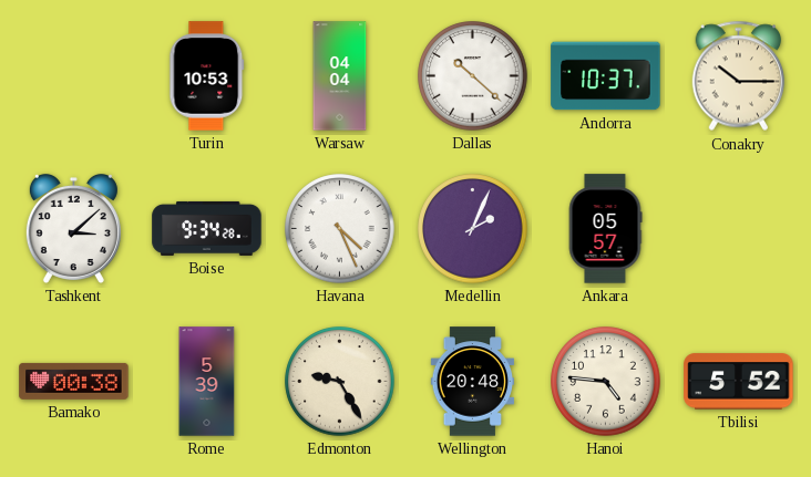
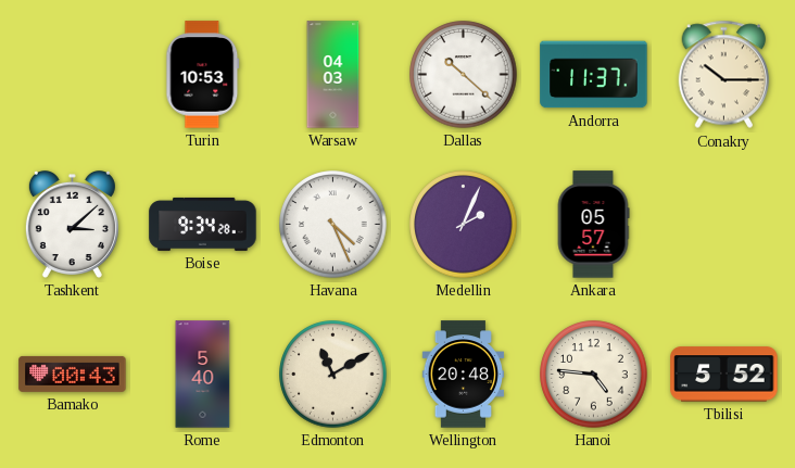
Warsaw: 04:04 -> 04:03 (333, 75)
Andorra: 10:37 -> 11:37 (594, 75)
Bamako: 00:38 -> 00:43 (73, 374)
Rome: 5:39 -> 5:40 (203, 375)
Edmonton: 9:25 -> 11:10 (333, 375)
